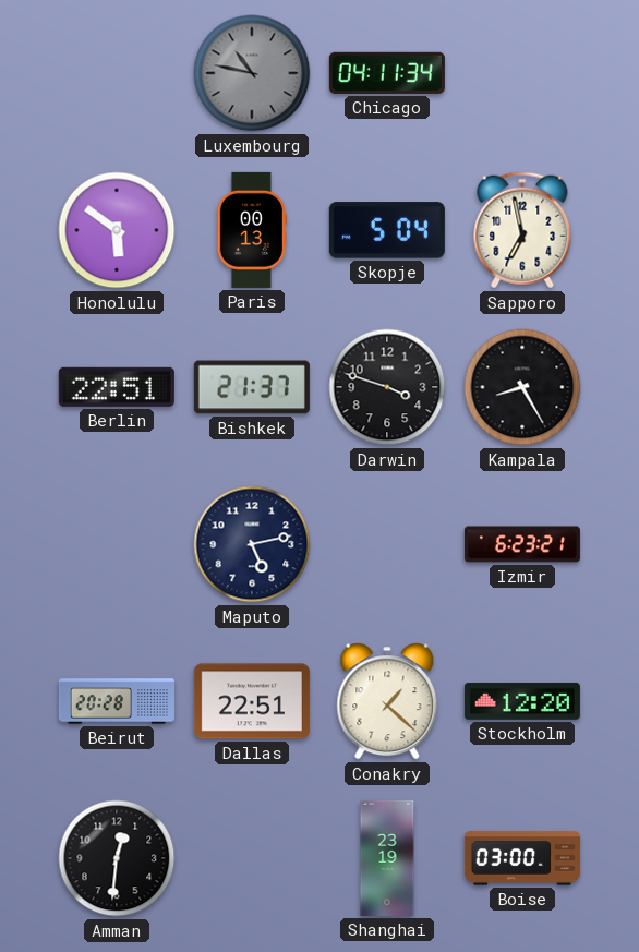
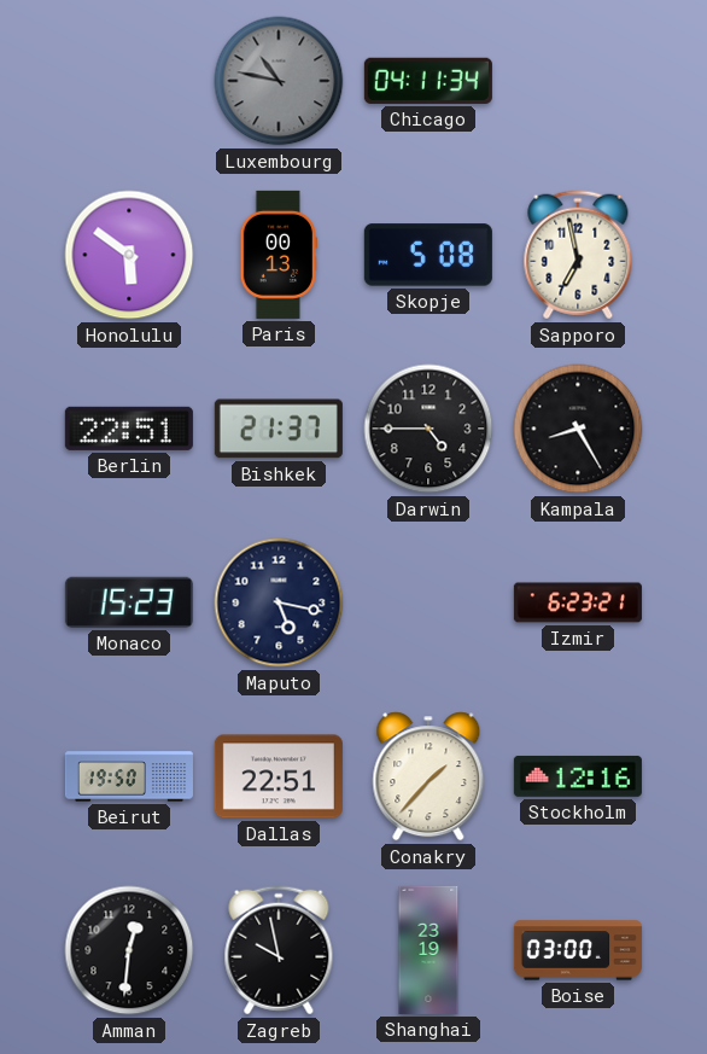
Skopje: 5:04 -> 5:08 (428, 255)
Darwin: 3:48 -> 4:45 (428, 429)
Monaco: none -> 15:23 (129, 602)
Maputo: 5:13 -> 5:17 (279, 602)
Beirut: 20:28 -> 19:50 (129, 776)
Conakry: 1:22 -> 1:37 (428, 776)
Stockholm: 12:20 -> 12:16 (578, 776)
Zagreb: none -> 9:58 (279, 950)
